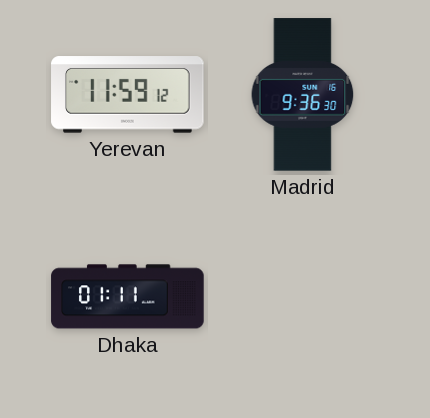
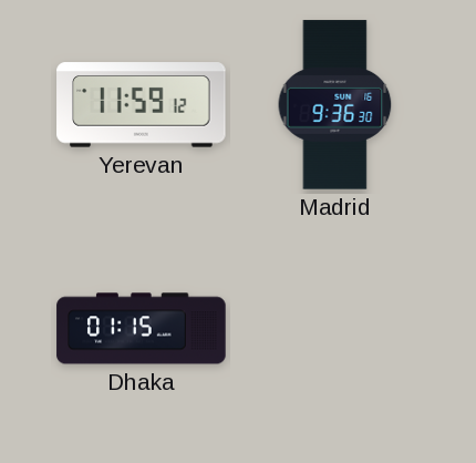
Dhaka: 01:11 -> 01:15 (142, 329)
